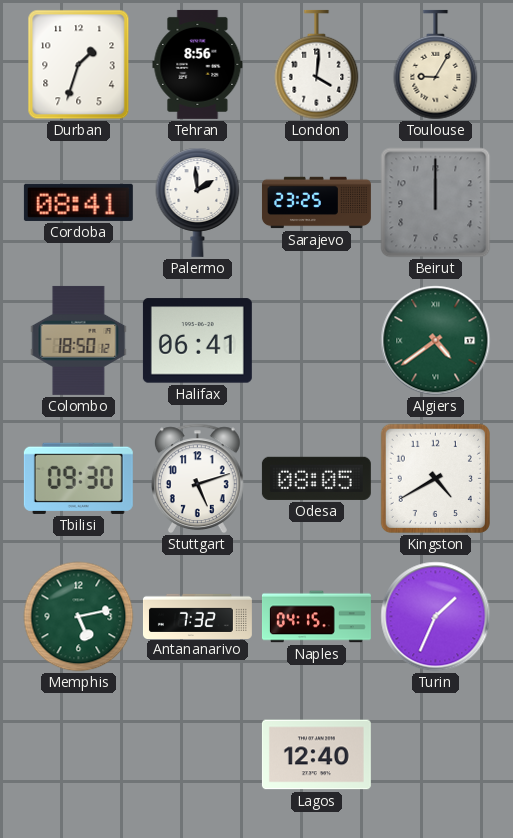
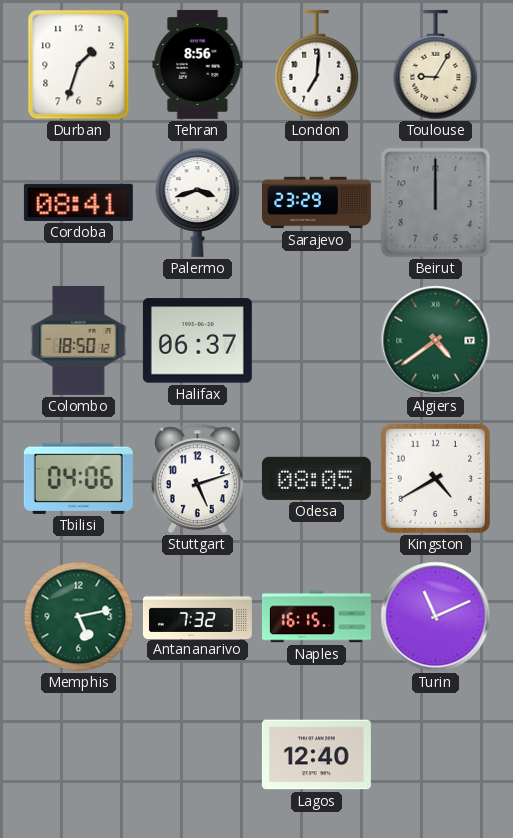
London: 4:01 -> 7:01 (317, 65)
Palermo: 1:59 -> 3:42 (198, 202)
Sarajevo: 23:25 -> 23:29 (316, 203)
Halifax: 06:41 -> 06:37 (197, 341)
Tbilisi: 09:30 -> 04:06 (78, 478)
Naples: 04:15 -> 16:15 (316, 617)
Turin: 1:34 -> 11:11 (436, 617)
